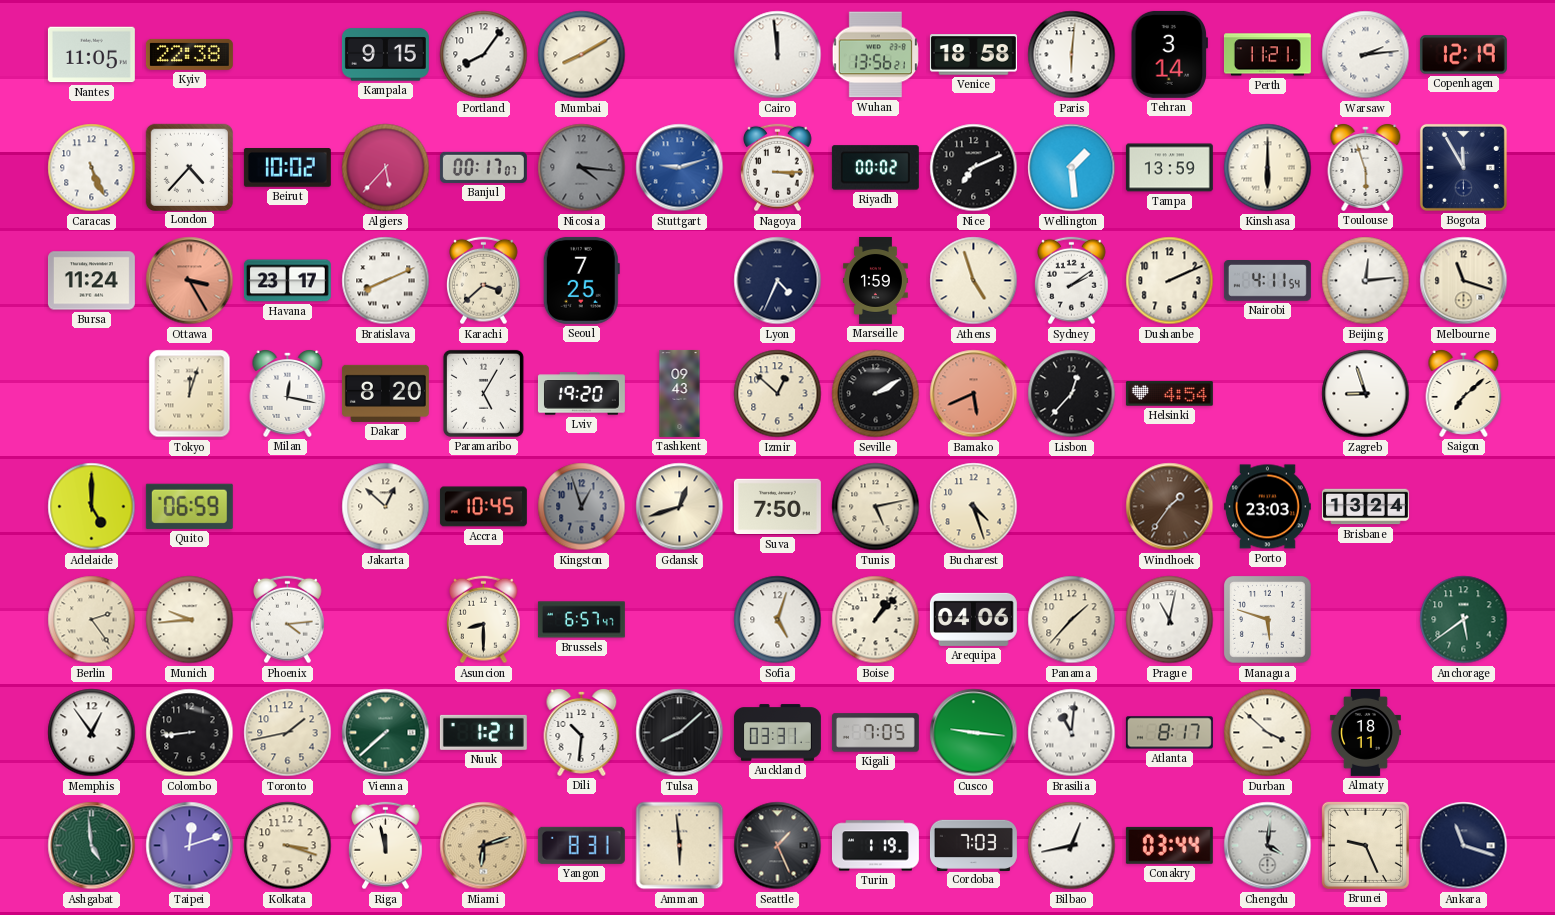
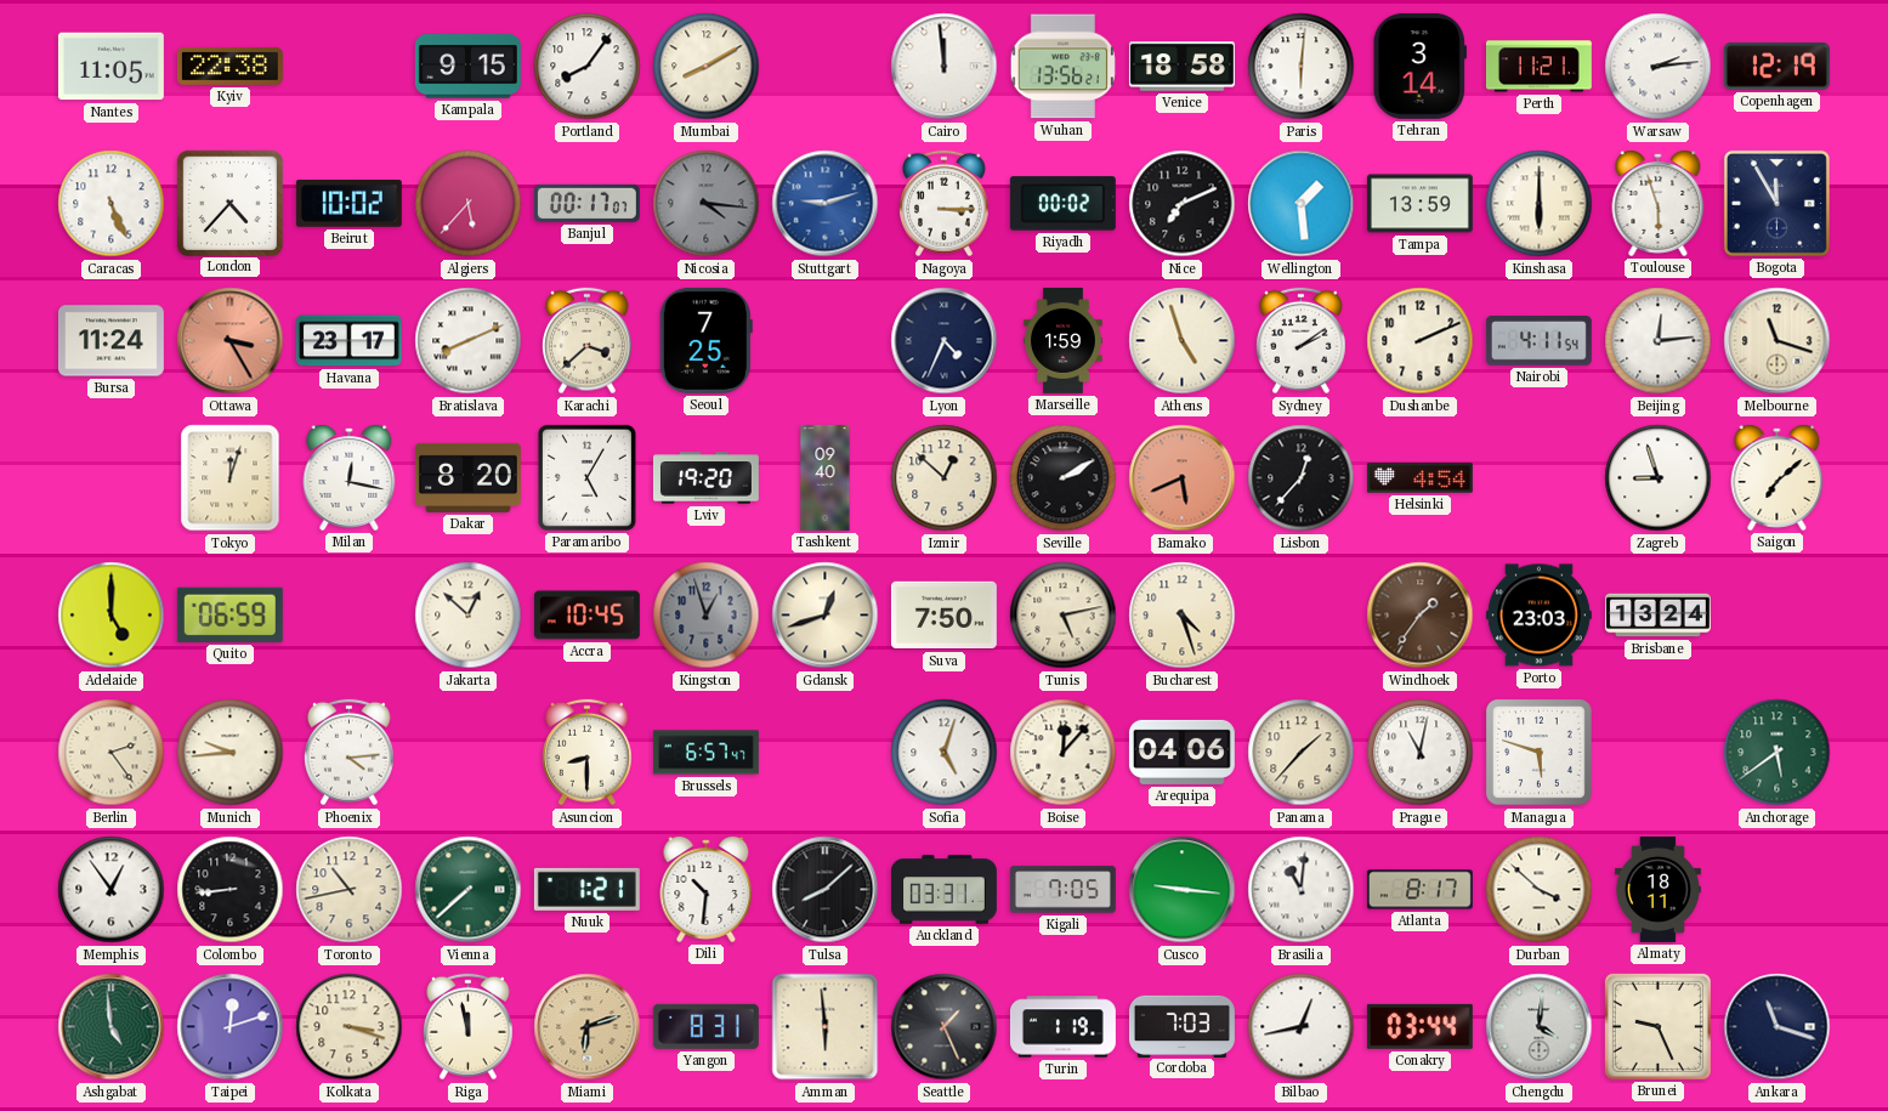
Tashkent: 09:43 -> 09:40 (826, 477)
Boise: 1:07 -> 12:07 (1064, 753)
Toronto: 1:43 -> 10:43 (350, 890)
